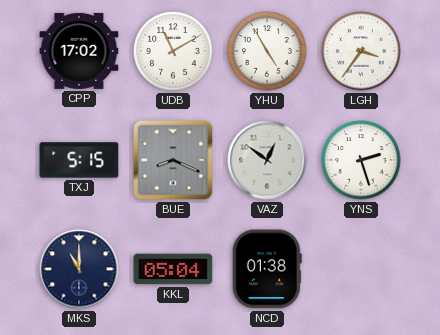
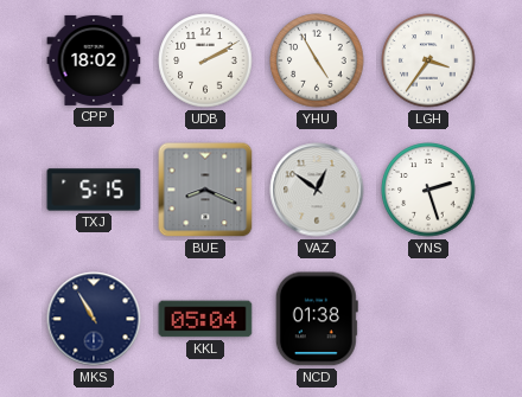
CPP: 17:02 -> 18:02 (94, 60)
UDB: 11:10 -> 2:10 (205, 60)
MKS: 11:00 -> 10:55 (94, 319)
